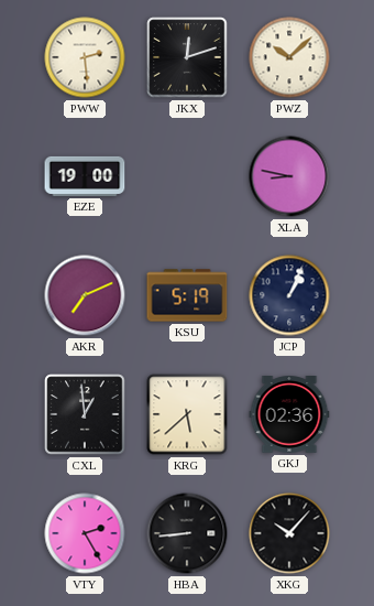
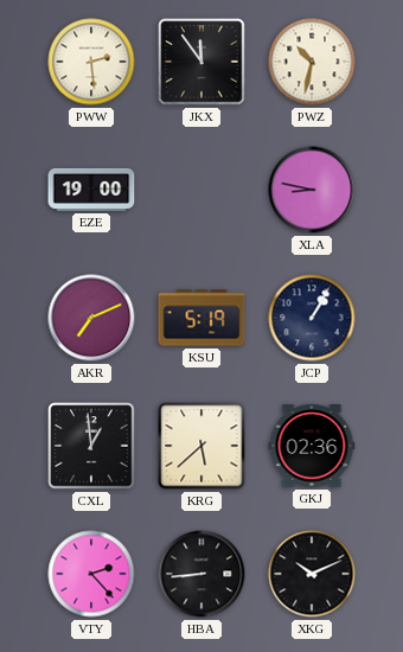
JKX: 12:12 -> 11:54 (201, 62)
PWZ: 10:08 -> 10:32 (312, 62)
JCP: 1:04 -> 1:05 (312, 318)
VTY: 2:25 -> 2:23 (91, 574)
XKG: 10:07 -> 10:11 (312, 574)
